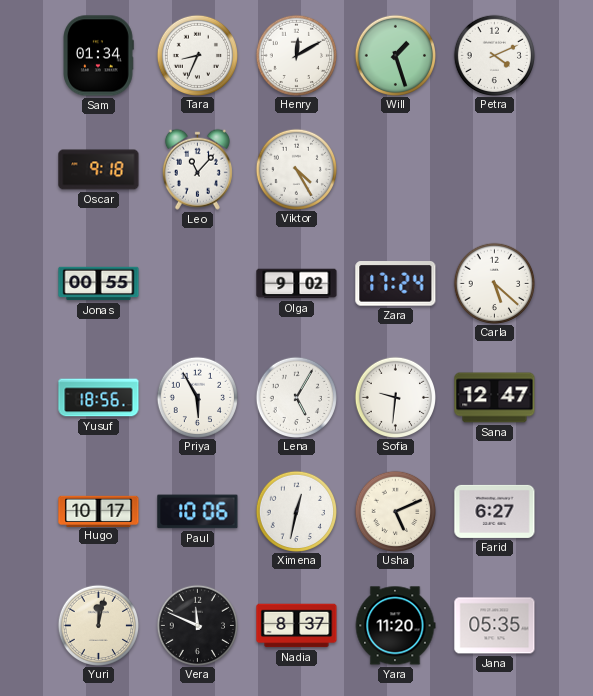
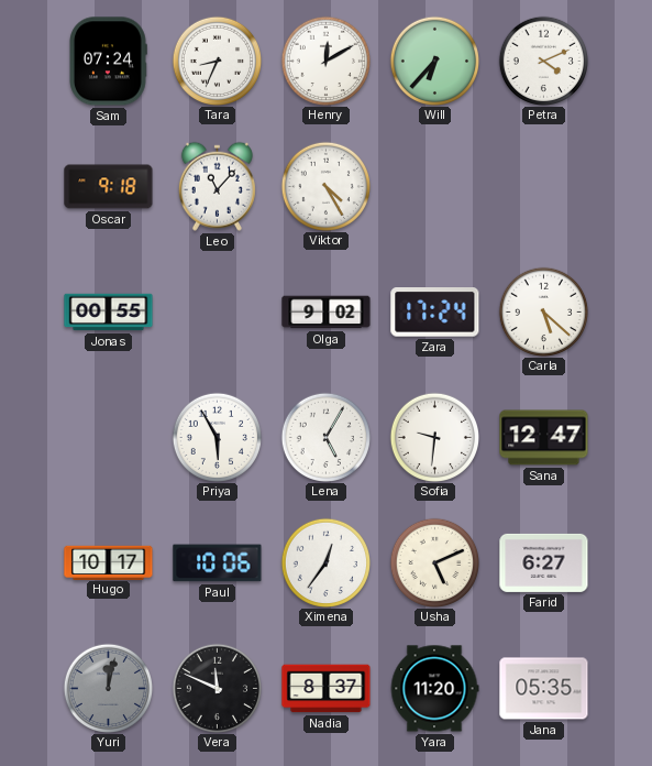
Sam: 01:34 -> 07:24 (108, 62)
Will: 1:27 -> 6:37 (434, 61)
Yusuf: 18:56 -> none (99, 398)
Ximena: 12:32 -> 12:36 (325, 562)
Yuri dial: cream -> grey (108, 688)
